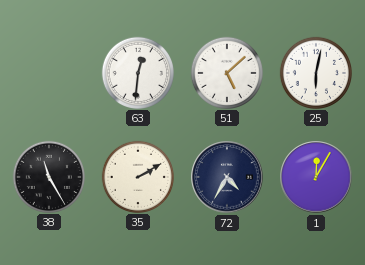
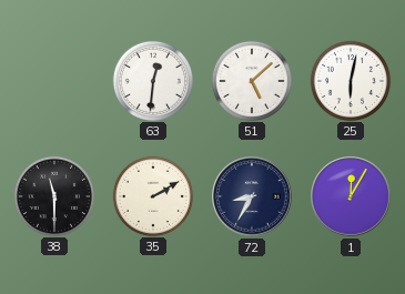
38: 11:25 -> 11:30 (53, 195)
72: 4:35 -> 8:35 (252, 196)
